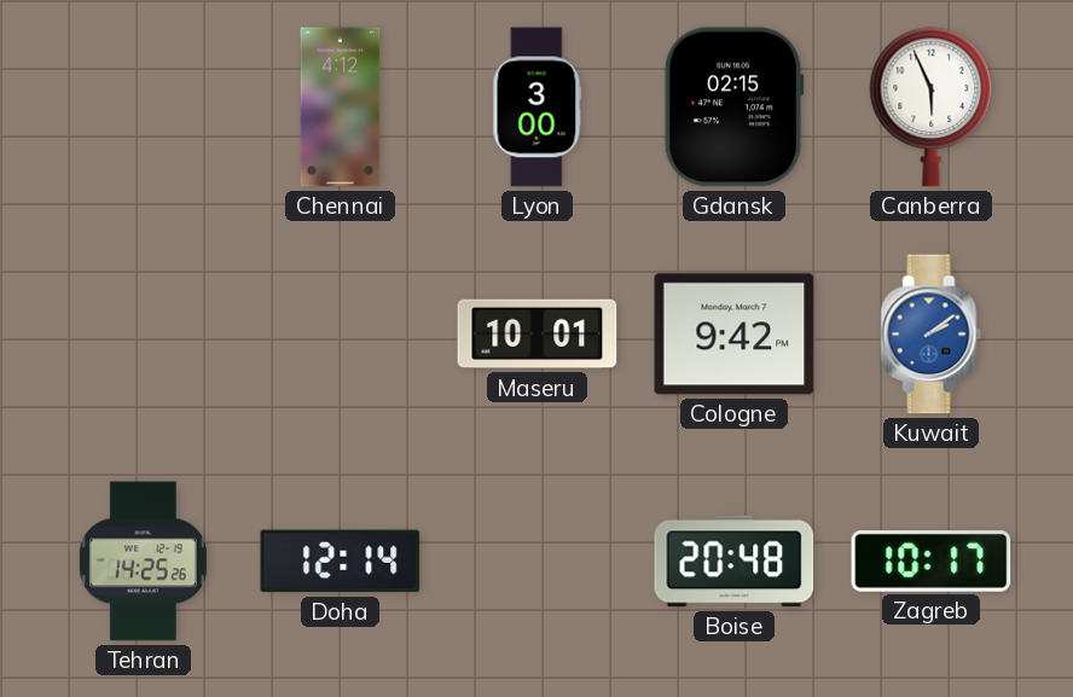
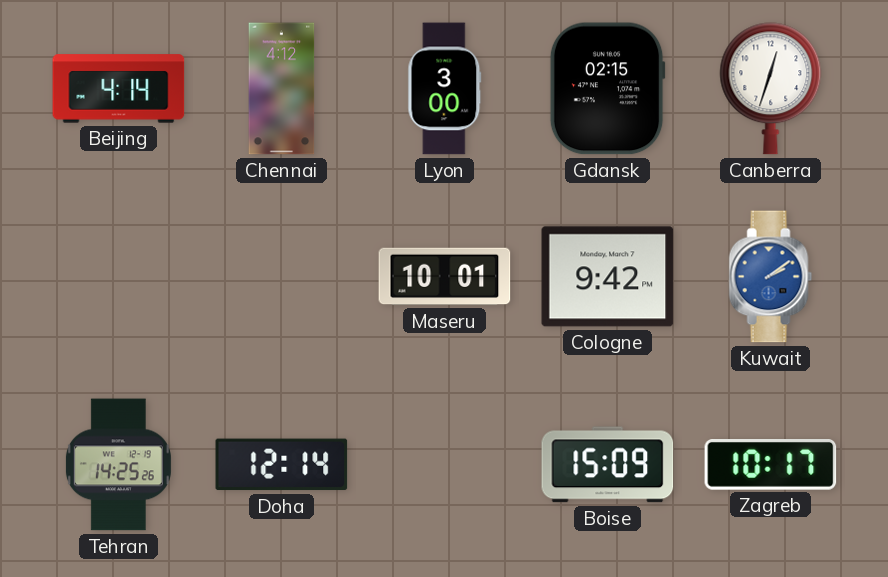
Beijing: none -> 4:14 (119, 89)
Canberra: 5:56 -> 12:33 (771, 89)
Boise: 20:48 -> 15:09 (608, 465)
